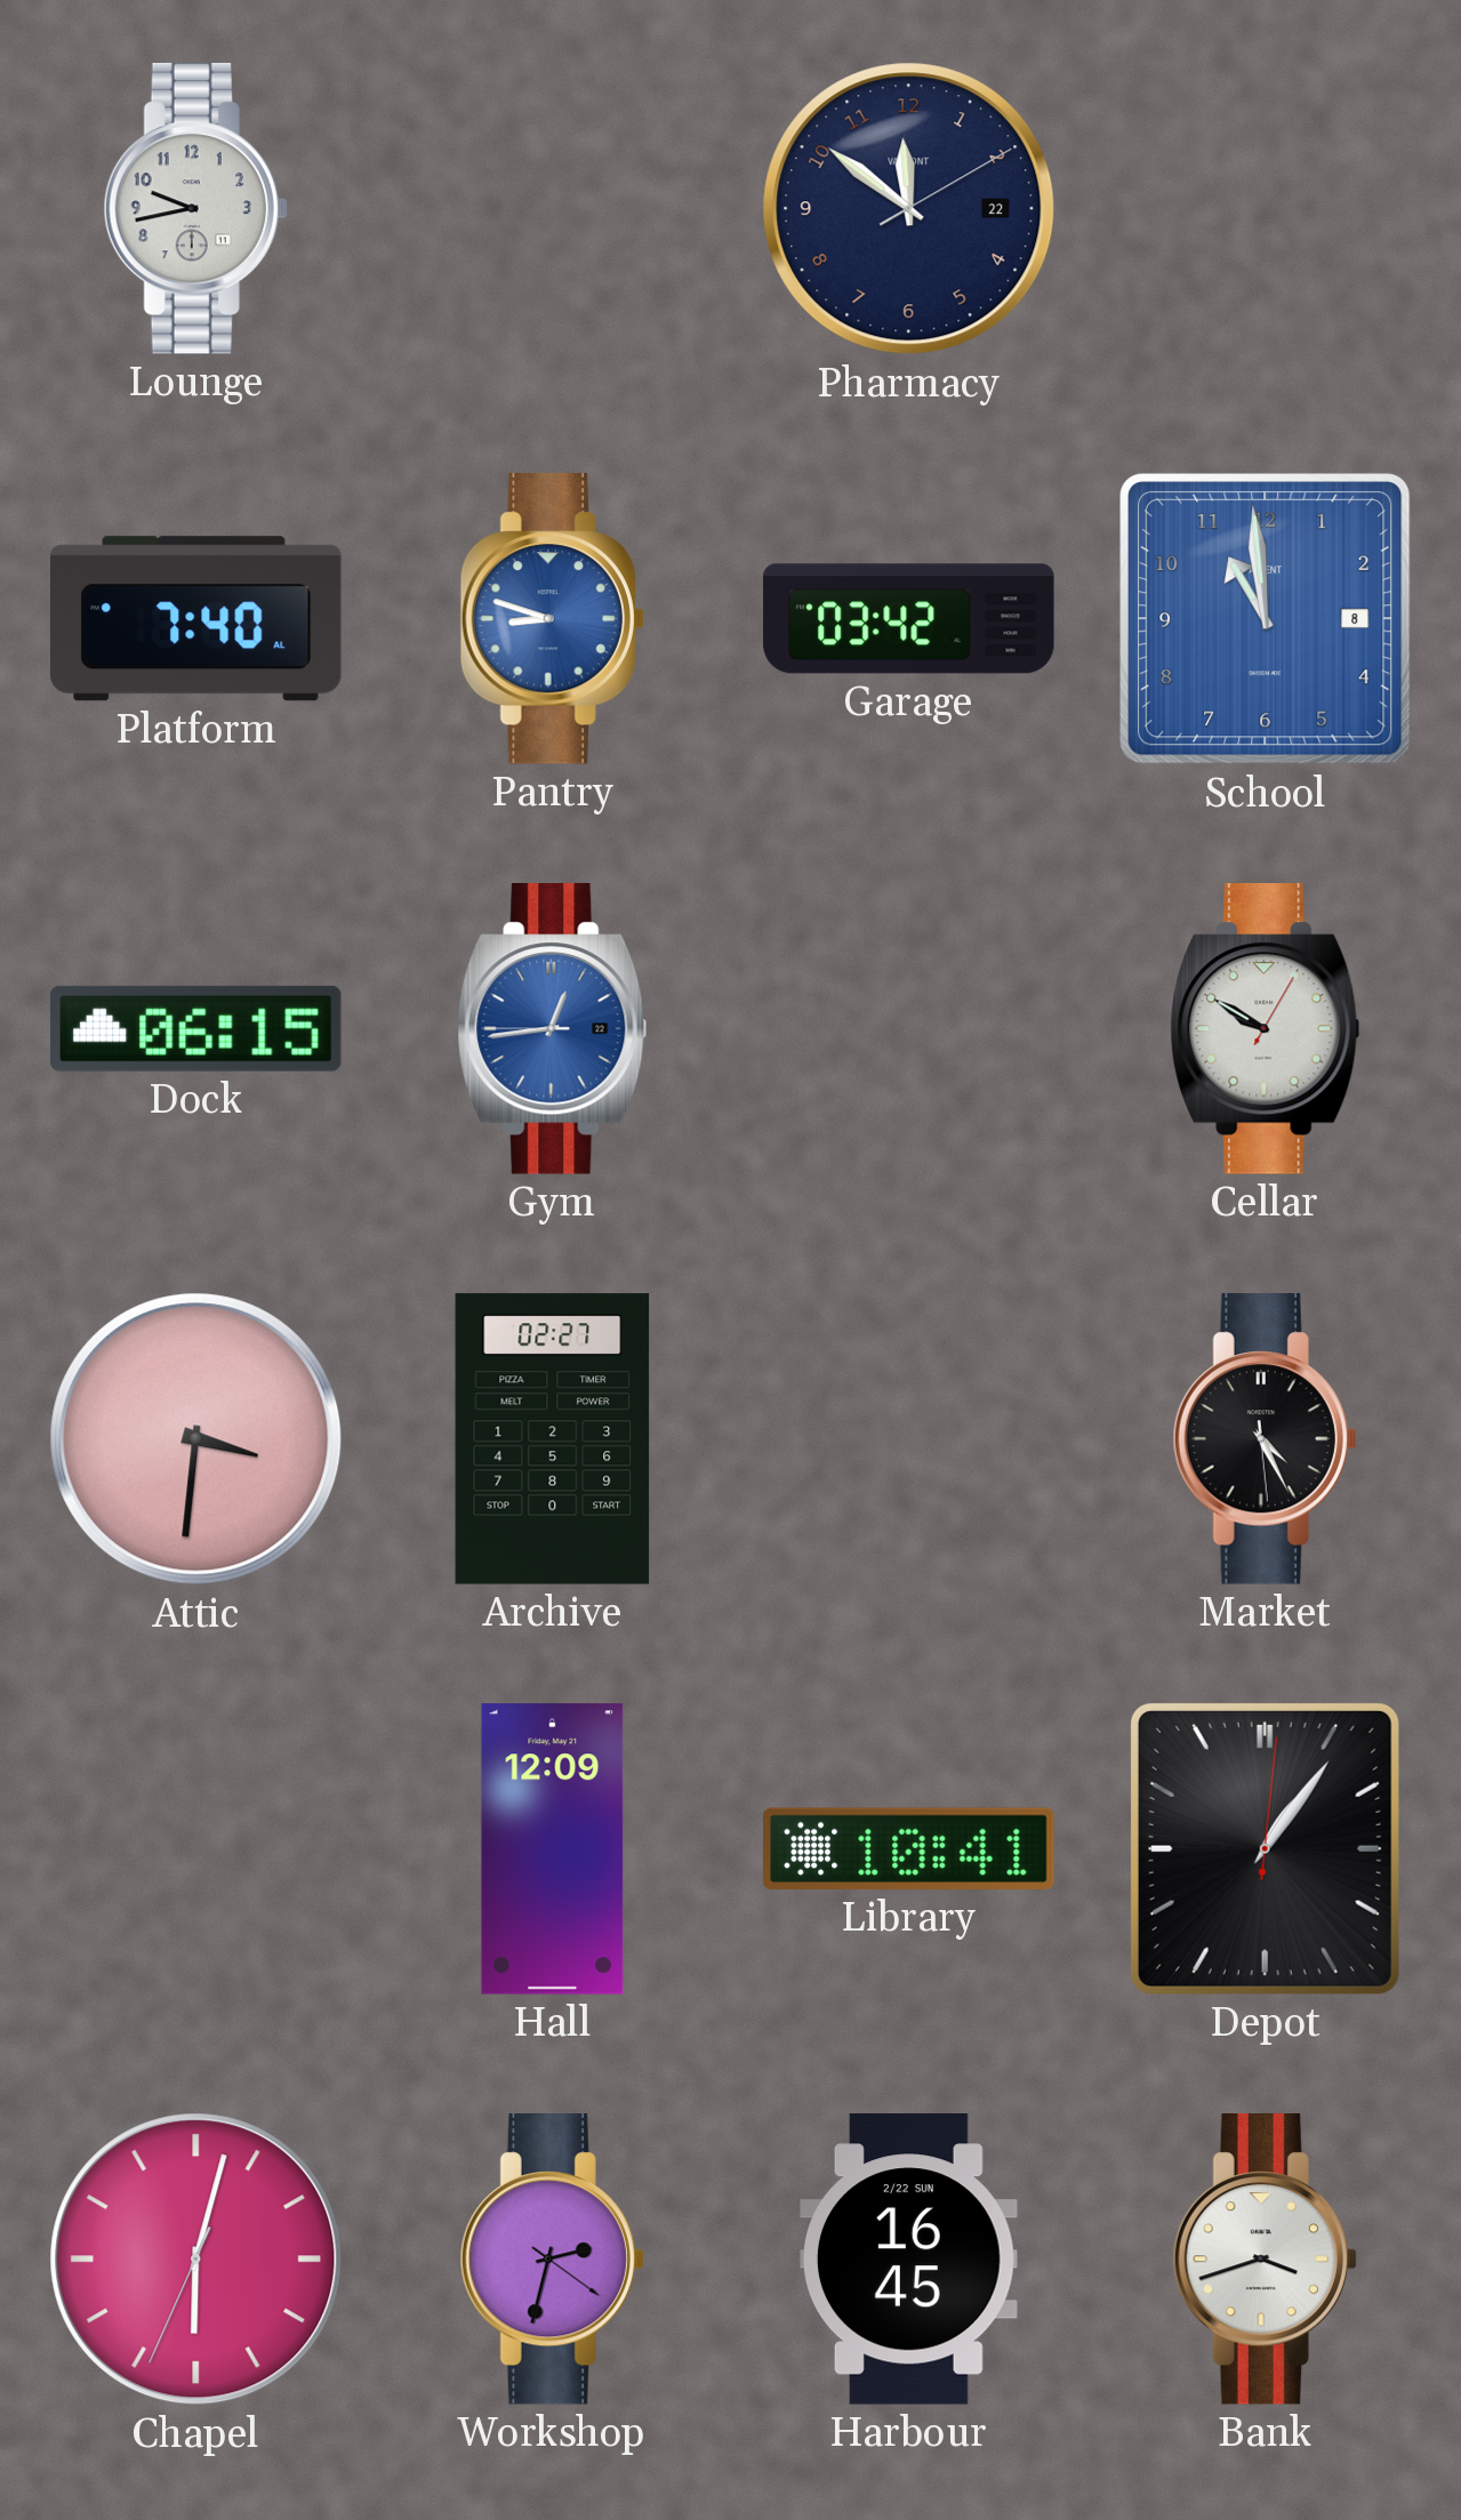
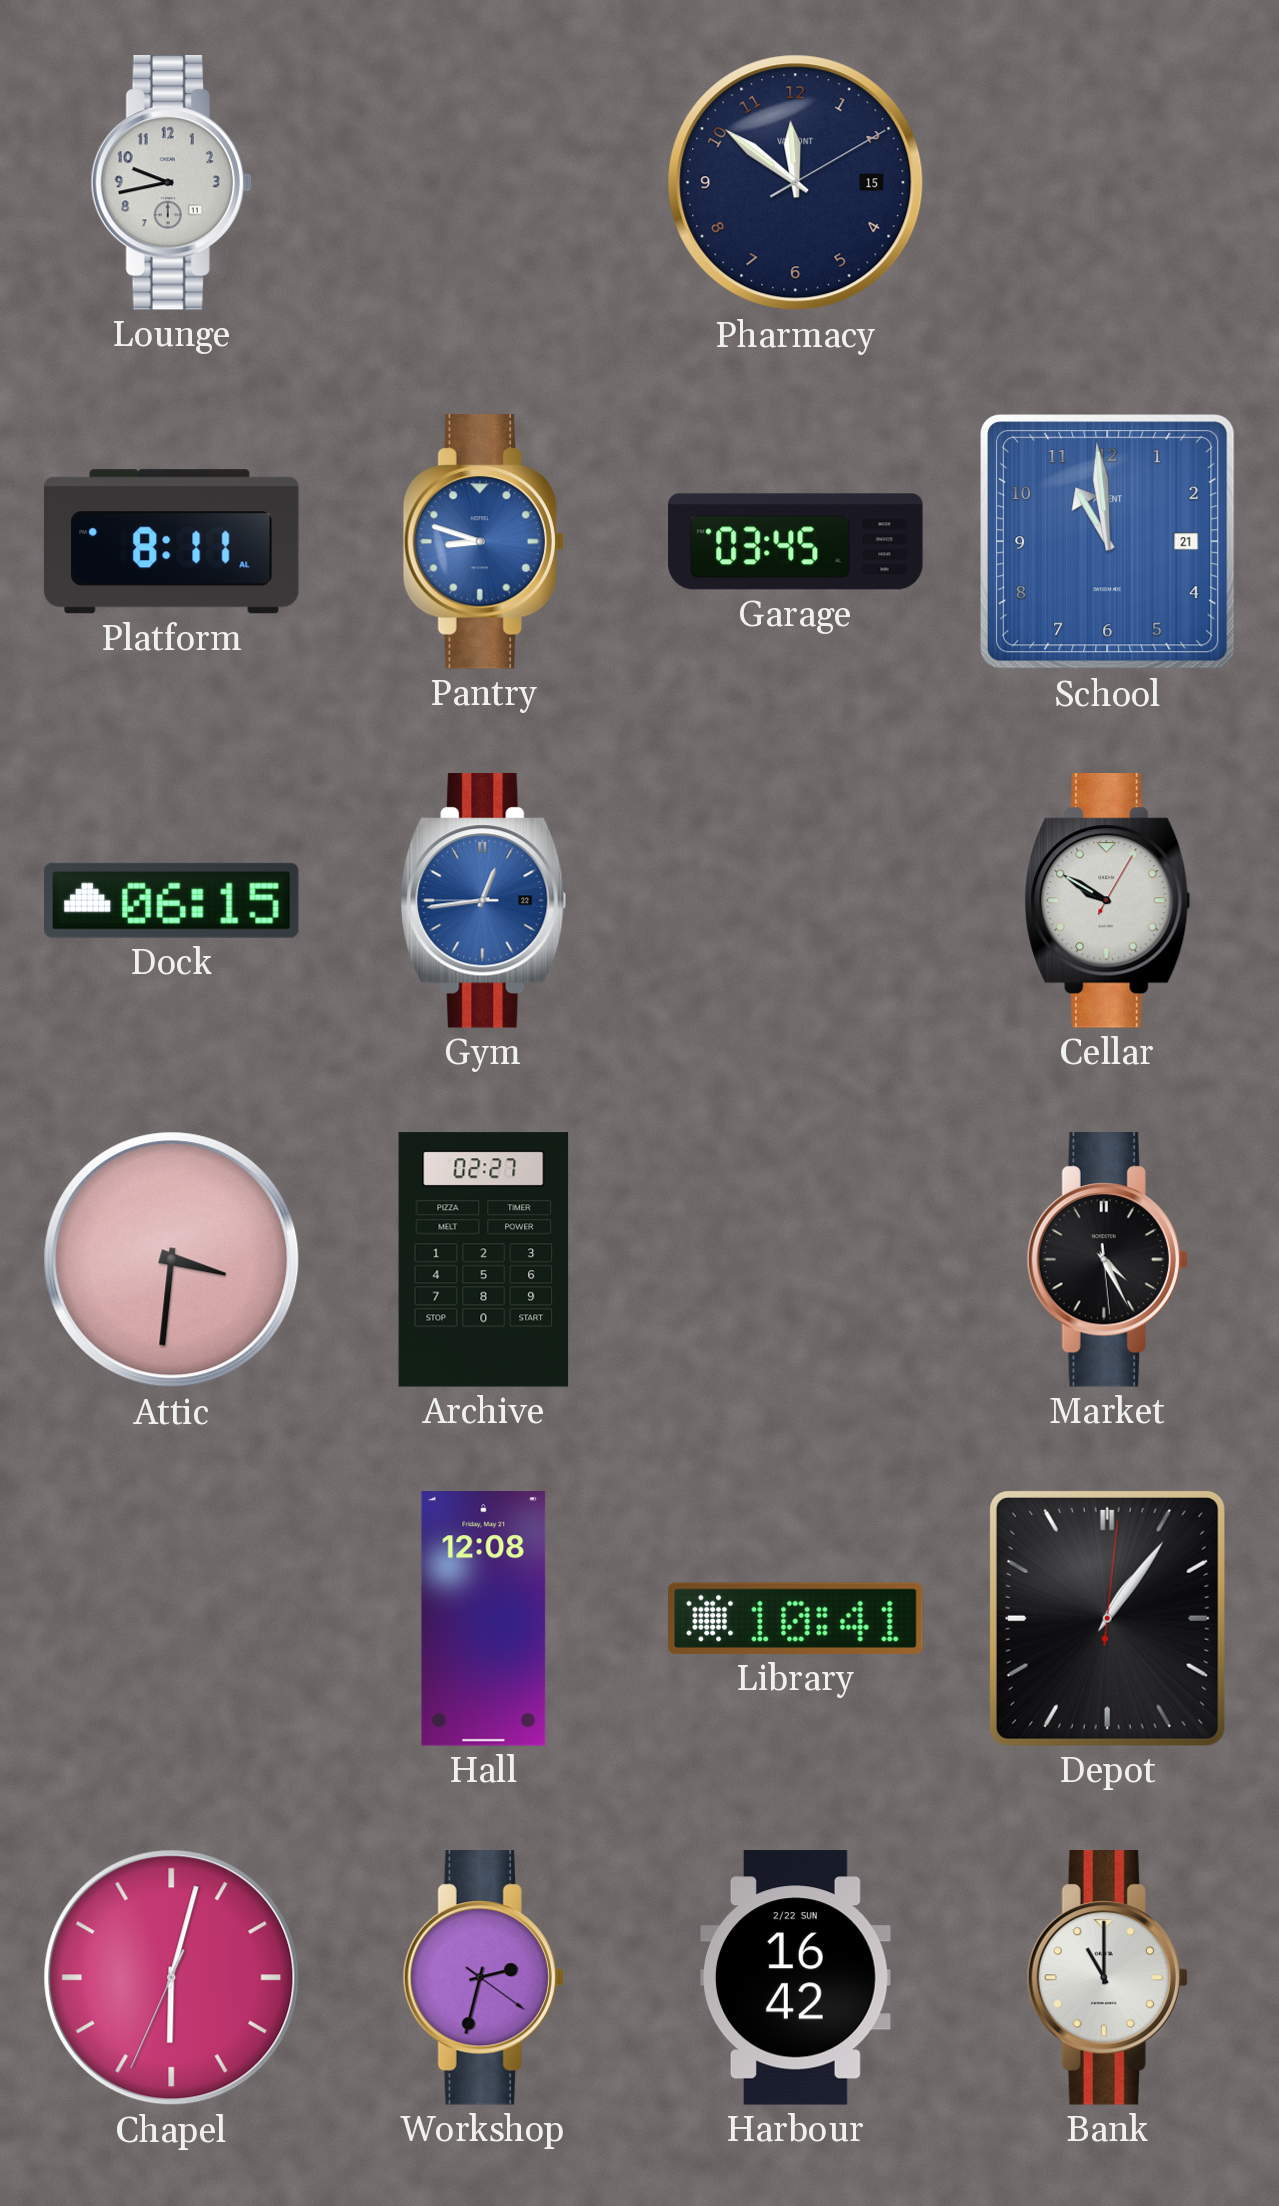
Pharmacy date: 22 -> 15 (796, 183)
Platform: 7:40 -> 8:11 (171, 542)
Garage: 03:42 -> 03:45 (796, 542)
School date: 8 -> 21 (1108, 542)
Hall: 12:09 -> 12:08 (484, 1619)
Harbour: 16:45 -> 16:42 (796, 1978)
Bank: 3:42 -> 11:00 (1107, 1978)
